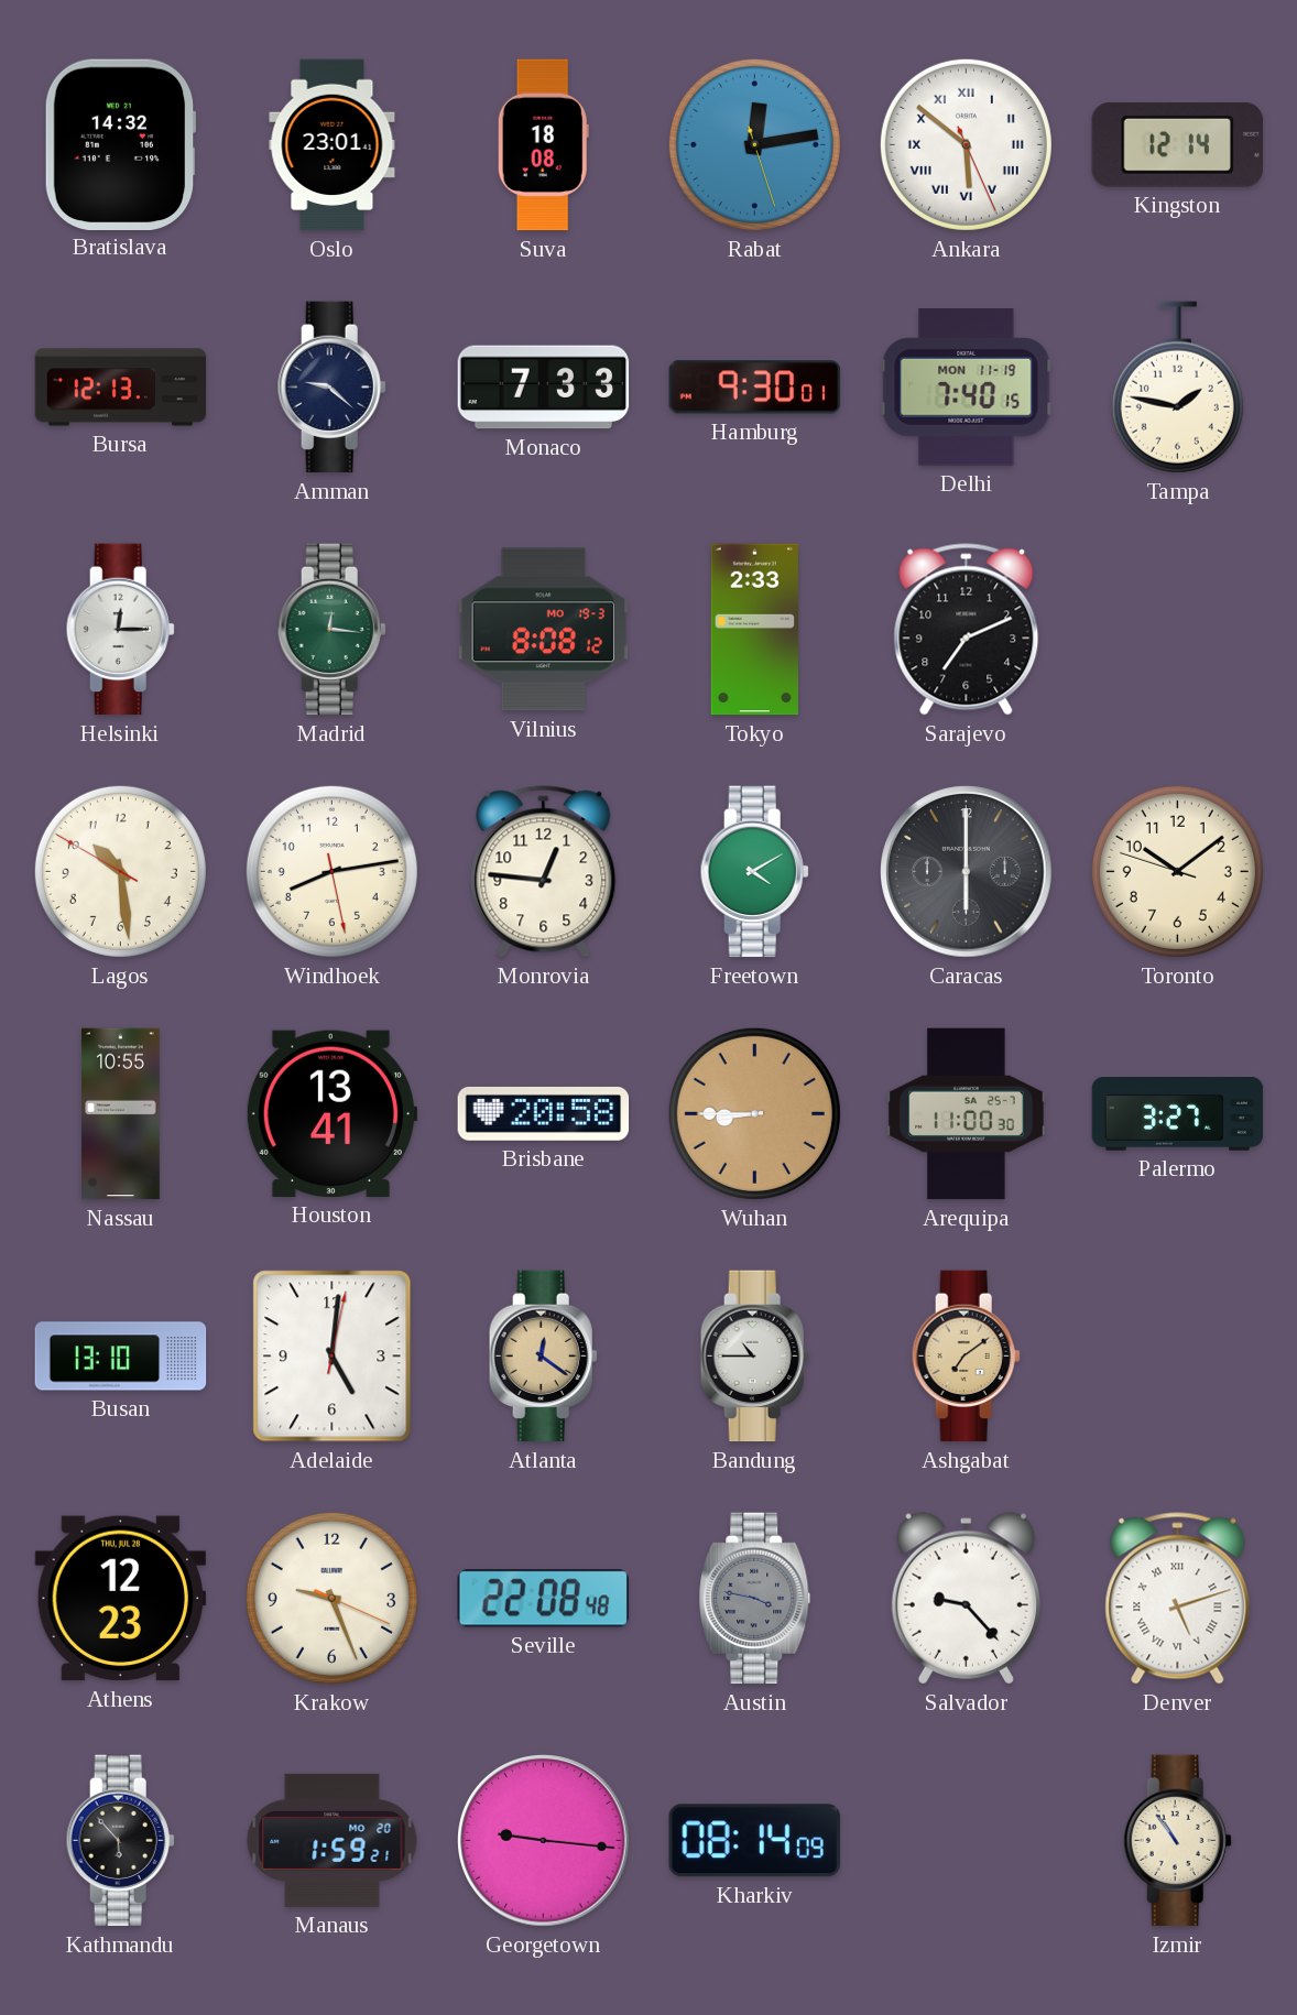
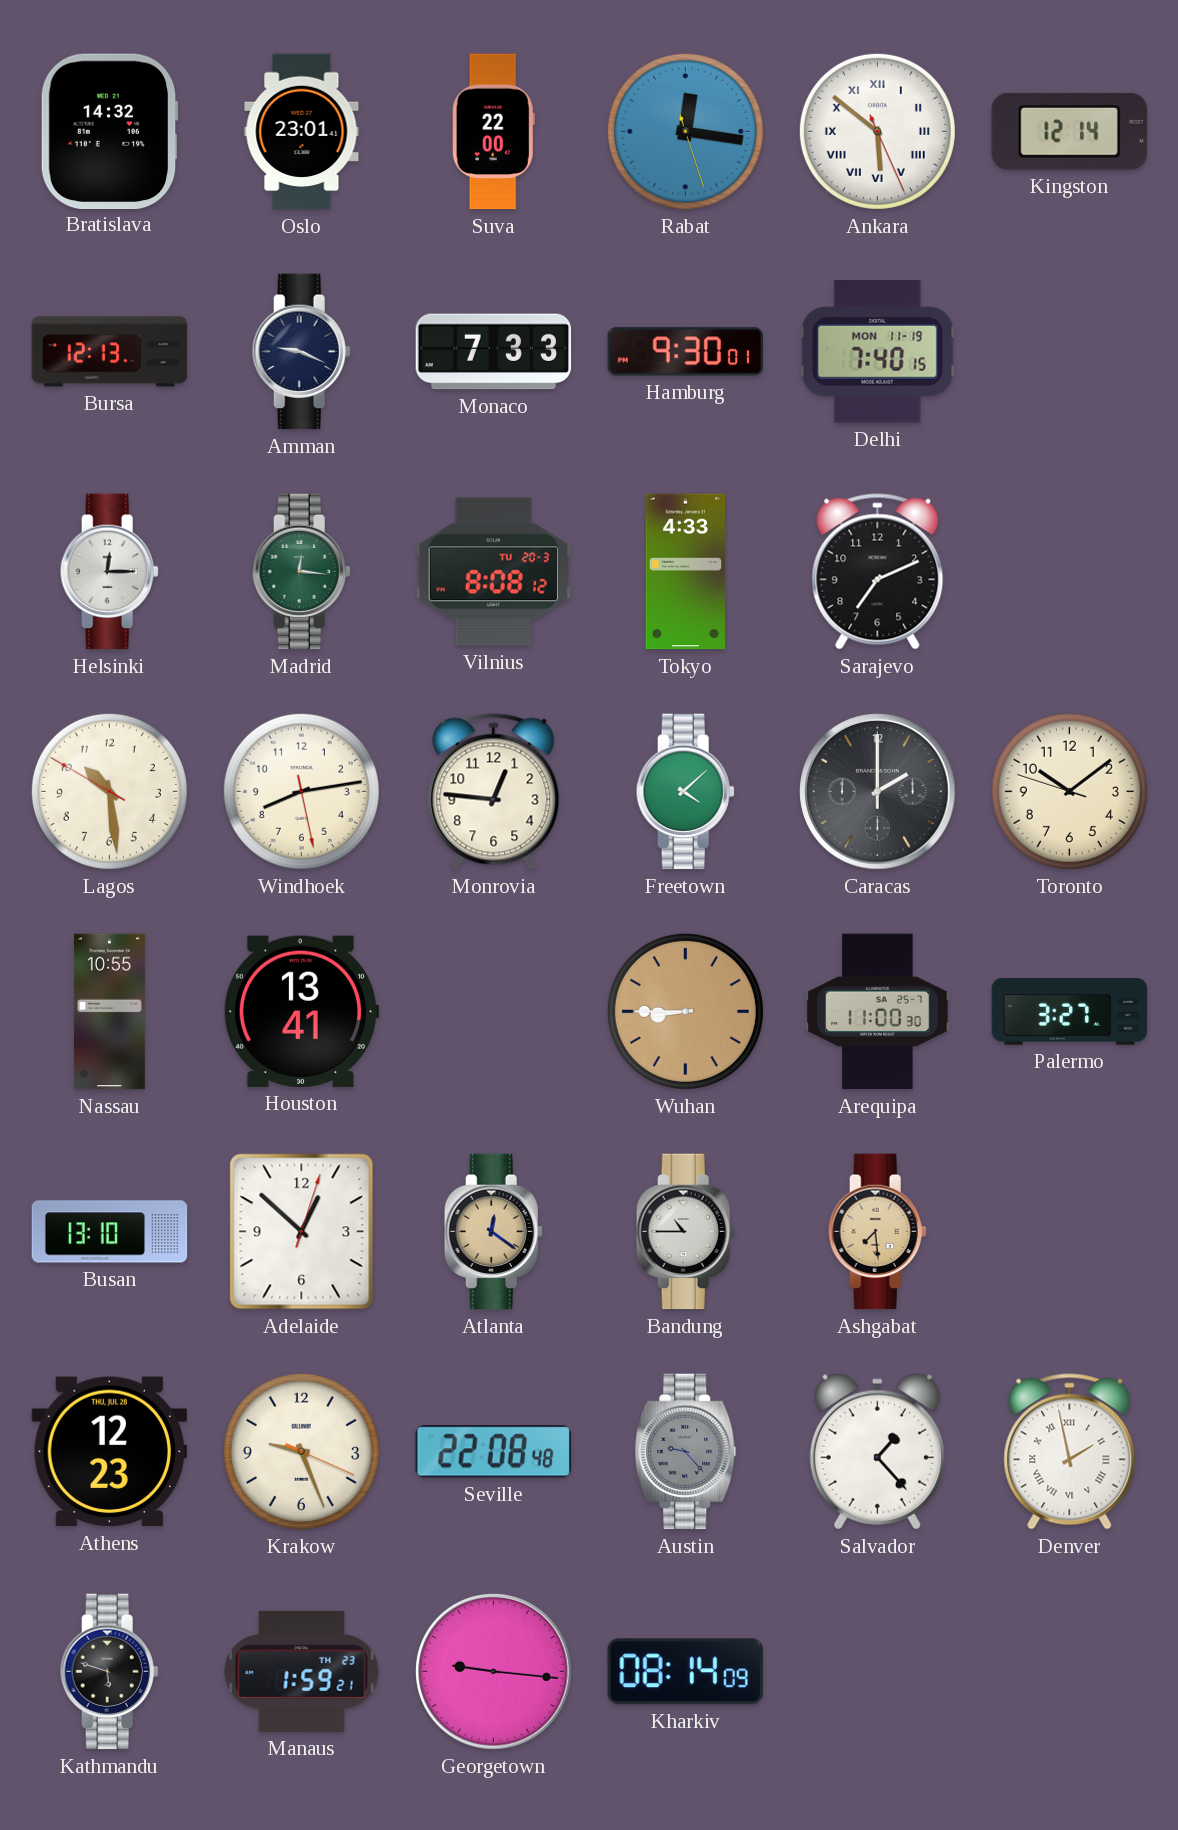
Suva: 18:08 -> 22:00 (493, 132)
Rabat: 12:13 -> 12:16 (685, 131)
Amman: 9:22 -> 9:19 (301, 352)
Tampa: 1:47 -> none (1177, 388)
Vilnius date: MO 19-3 -> TU 20-3 (494, 572)
Tokyo: 2:33 -> 4:33 (685, 572)
Freetown: 4:10 -> 4:08 (685, 792)
Caracas: 6:00 -> 2:00 (878, 792)
Brisbane: 20:58 -> none (544, 1113)
Adelaide: 5:01 -> 12:52 (302, 1232)
Ashgabat: 7:09 -> 7:29 (877, 1232)
Austin: 3:47 -> 9:23 (686, 1452)
Salvador: 9:23 -> 1:23 (877, 1452)
Denver: 5:12 -> 1:58 (1070, 1452)
Kathmandu: 5:53 -> 5:48 (109, 1672)
Manaus date: MO 20 -> TH 23 (302, 1671)
Izmir: 10:54 -> none (1177, 1841)
